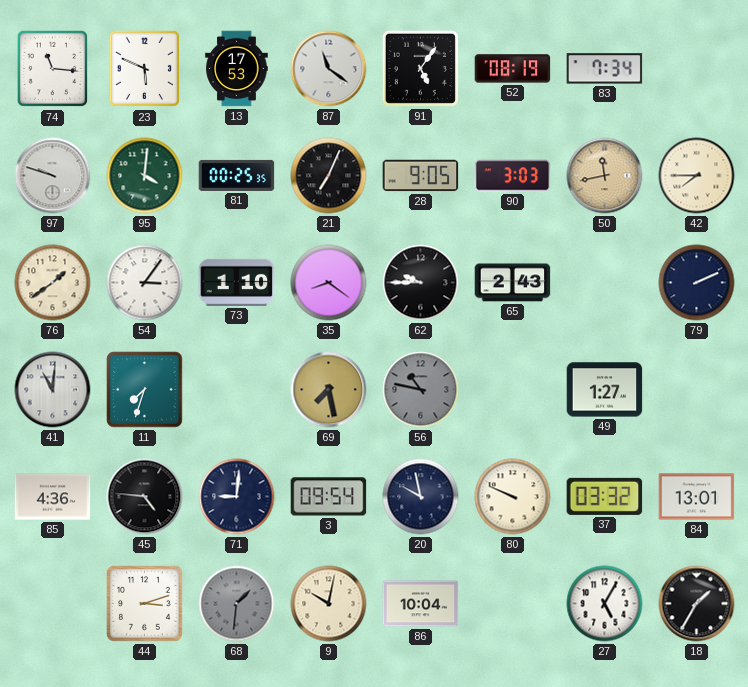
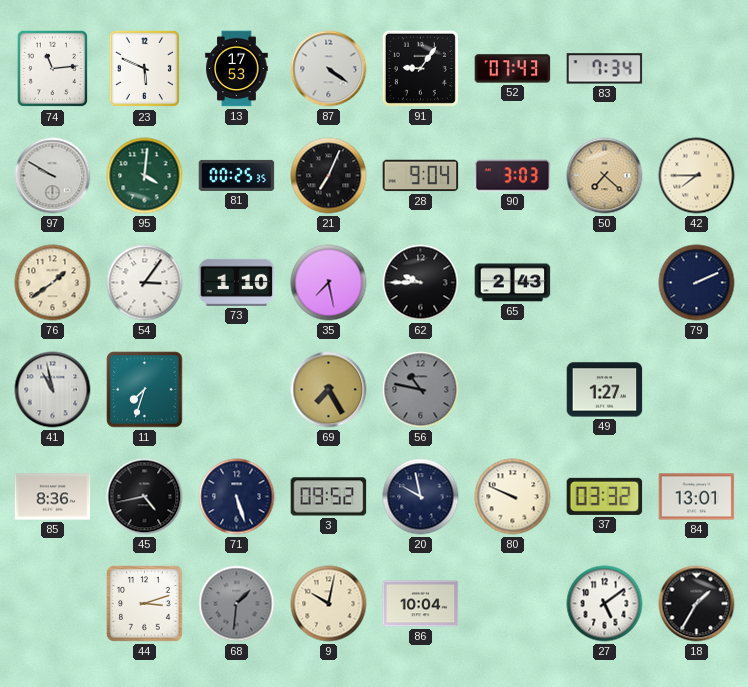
74: 11:16 -> 11:14 (52, 69)
87: 11:21 -> 4:21 (329, 69)
91: 5:06 -> 9:06 (420, 68)
52: 08:19 -> 07:43 (513, 69)
97: 9:48 -> 9:50 (53, 176)
28: 9:05 -> 9:04 (421, 176)
50: 11:43 -> 7:22 (605, 176)
35: 8:21 -> 7:28 (329, 283)
41: 11:01 -> 10:58 (53, 390)
69: 7:28 -> 7:25 (329, 390)
85: 4:36 -> 8:36 (53, 497)
45: 4:46 -> 4:43 (145, 497)
71: 9:01 -> 5:27 (237, 497)
3: 09:54 -> 09:52 (329, 497)
27: 5:05 -> 5:09 (605, 604)
